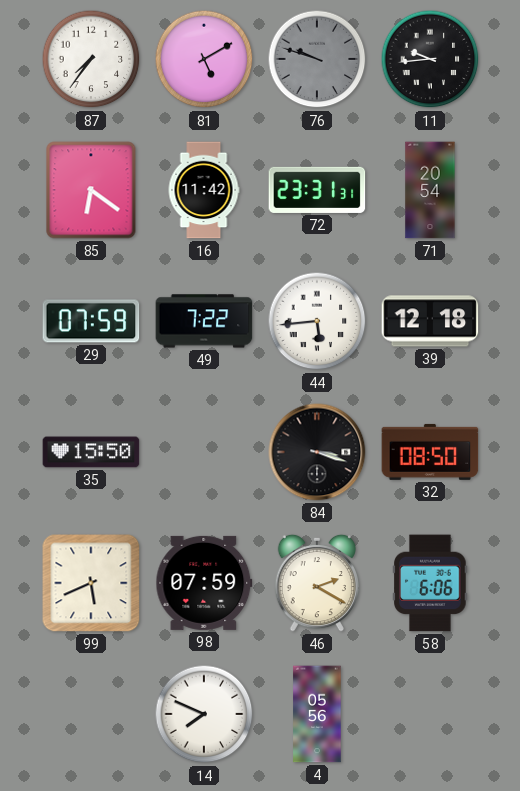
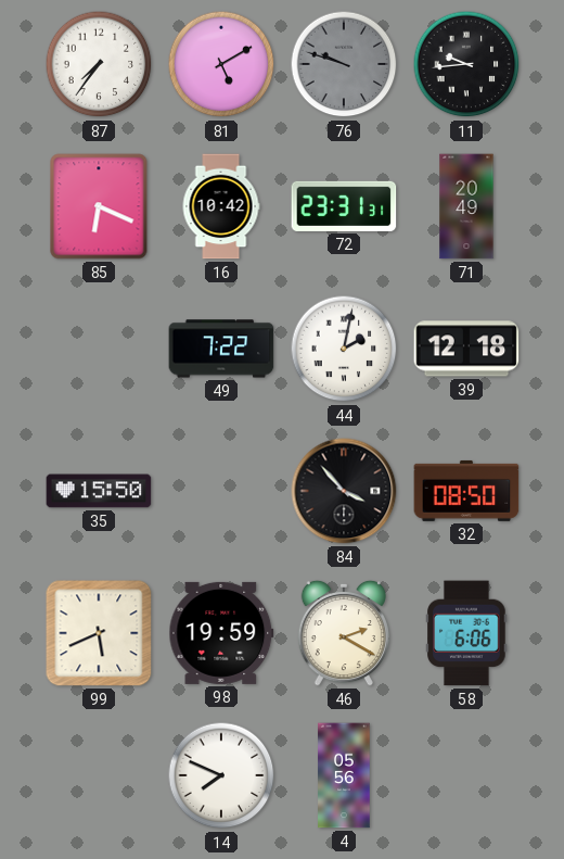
85: 6:21 -> 6:19 (99, 206)
16: 11:42 -> 10:42 (221, 206)
71: 20:54 -> 20:49 (466, 206)
29: 07:59 -> none (91, 321)
44: 5:44 -> 2:02 (344, 349)
84: 3:18 -> 3:53 (344, 491)
98: 07:59 -> 19:59 (221, 633)
